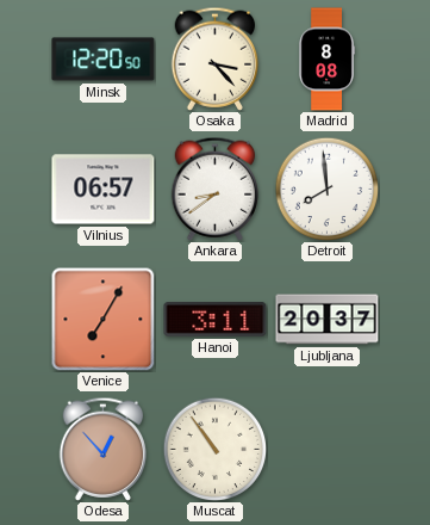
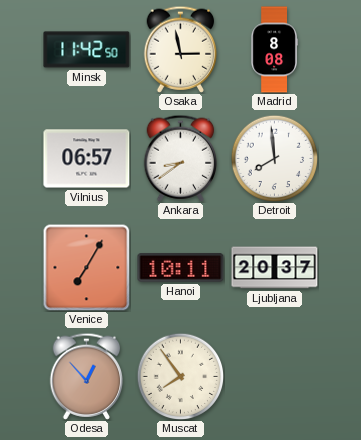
Minsk: 12:20 -> 11:42 (87, 50)
Osaka: 3:23 -> 2:58 (181, 49)
Hanoi: 3:11 -> 10:11 (181, 268)
Muscat: 10:54 -> 7:54 (180, 376)
